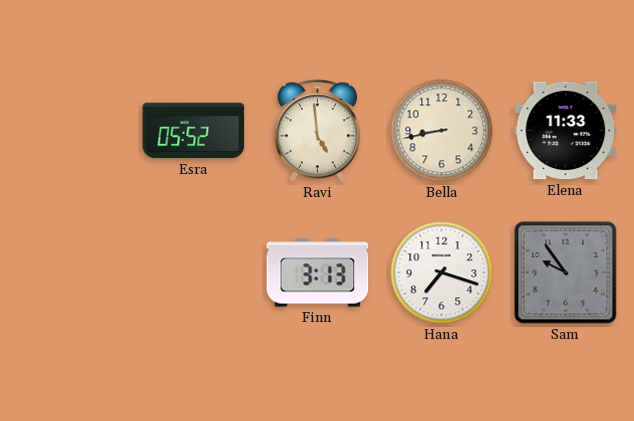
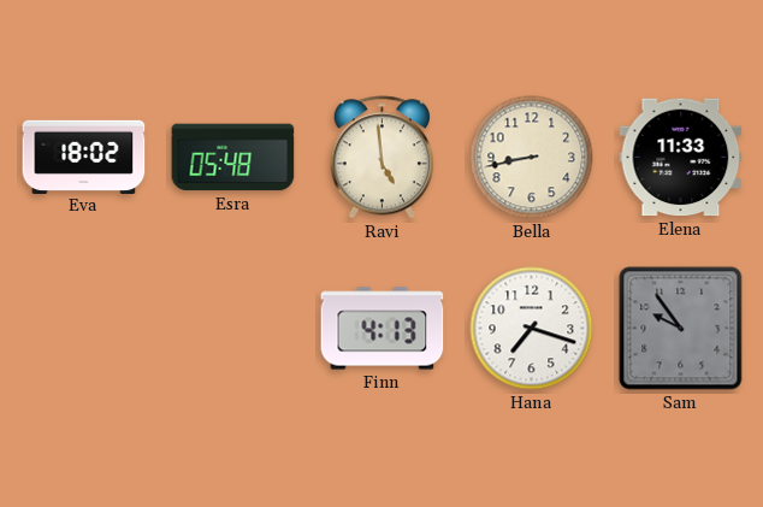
Eva: none -> 18:02 (84, 157)
Esra: 05:52 -> 05:48 (233, 158)
Finn: 3:13 -> 4:13 (383, 329)
